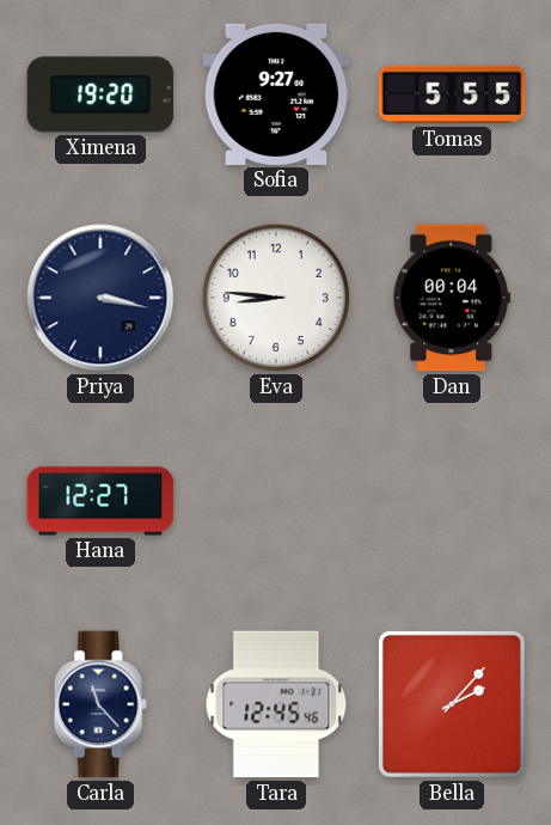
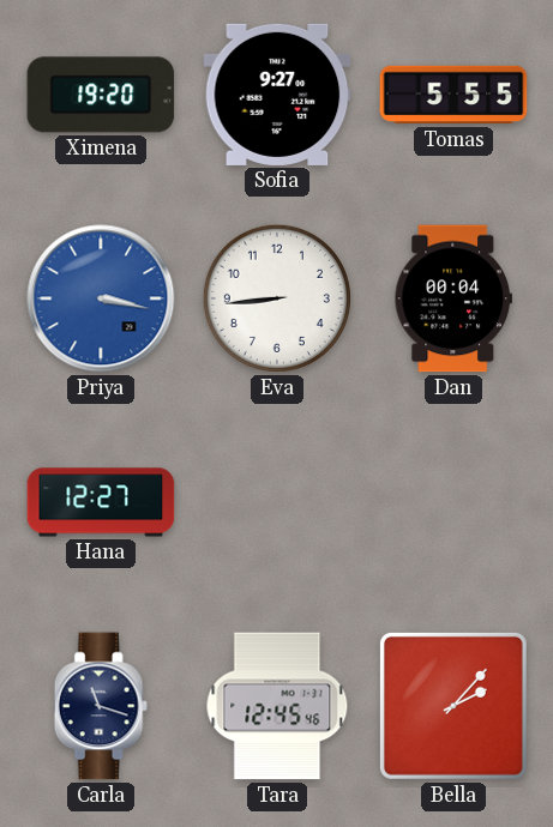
Priya dial: navy -> blue (101, 298)
Eva: 8:46 -> 8:44 (277, 298)
Carla: 11:23 -> 11:18 (101, 706)
